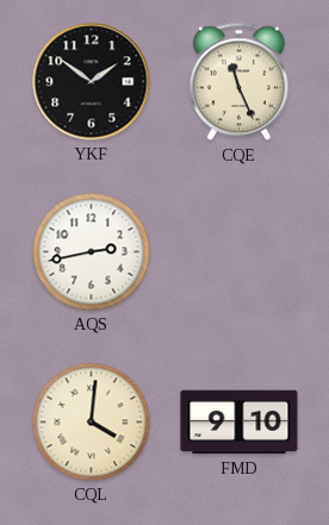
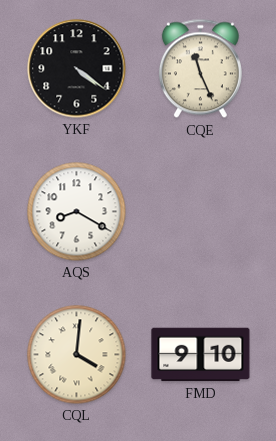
YKF: 1:51 -> 4:21 (77, 69)
AQS: 2:43 -> 8:20 (77, 212)
